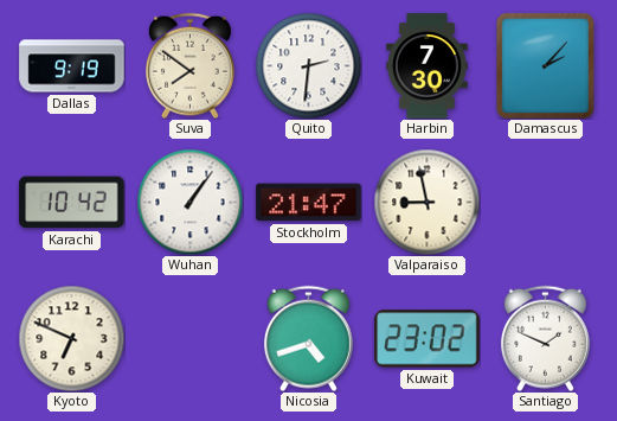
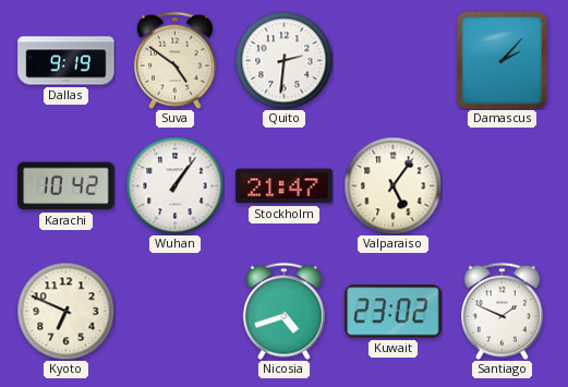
Suva: 7:51 -> 4:51 (174, 60)
Harbin: 7:30 -> none (426, 66)
Valparaiso: 8:58 -> 5:06 (392, 185)
